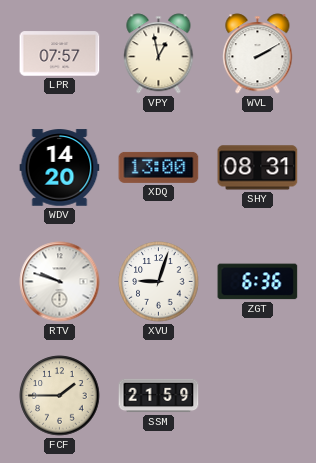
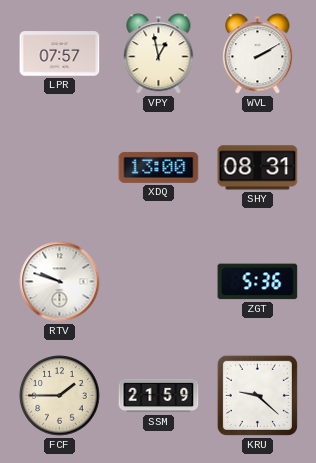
WDV: 14:20 -> none (60, 168)
XVU: 9:03 -> none (159, 282)
ZGT: 6:36 -> 5:36 (258, 282)
KRU: none -> 9:22 (257, 395)
